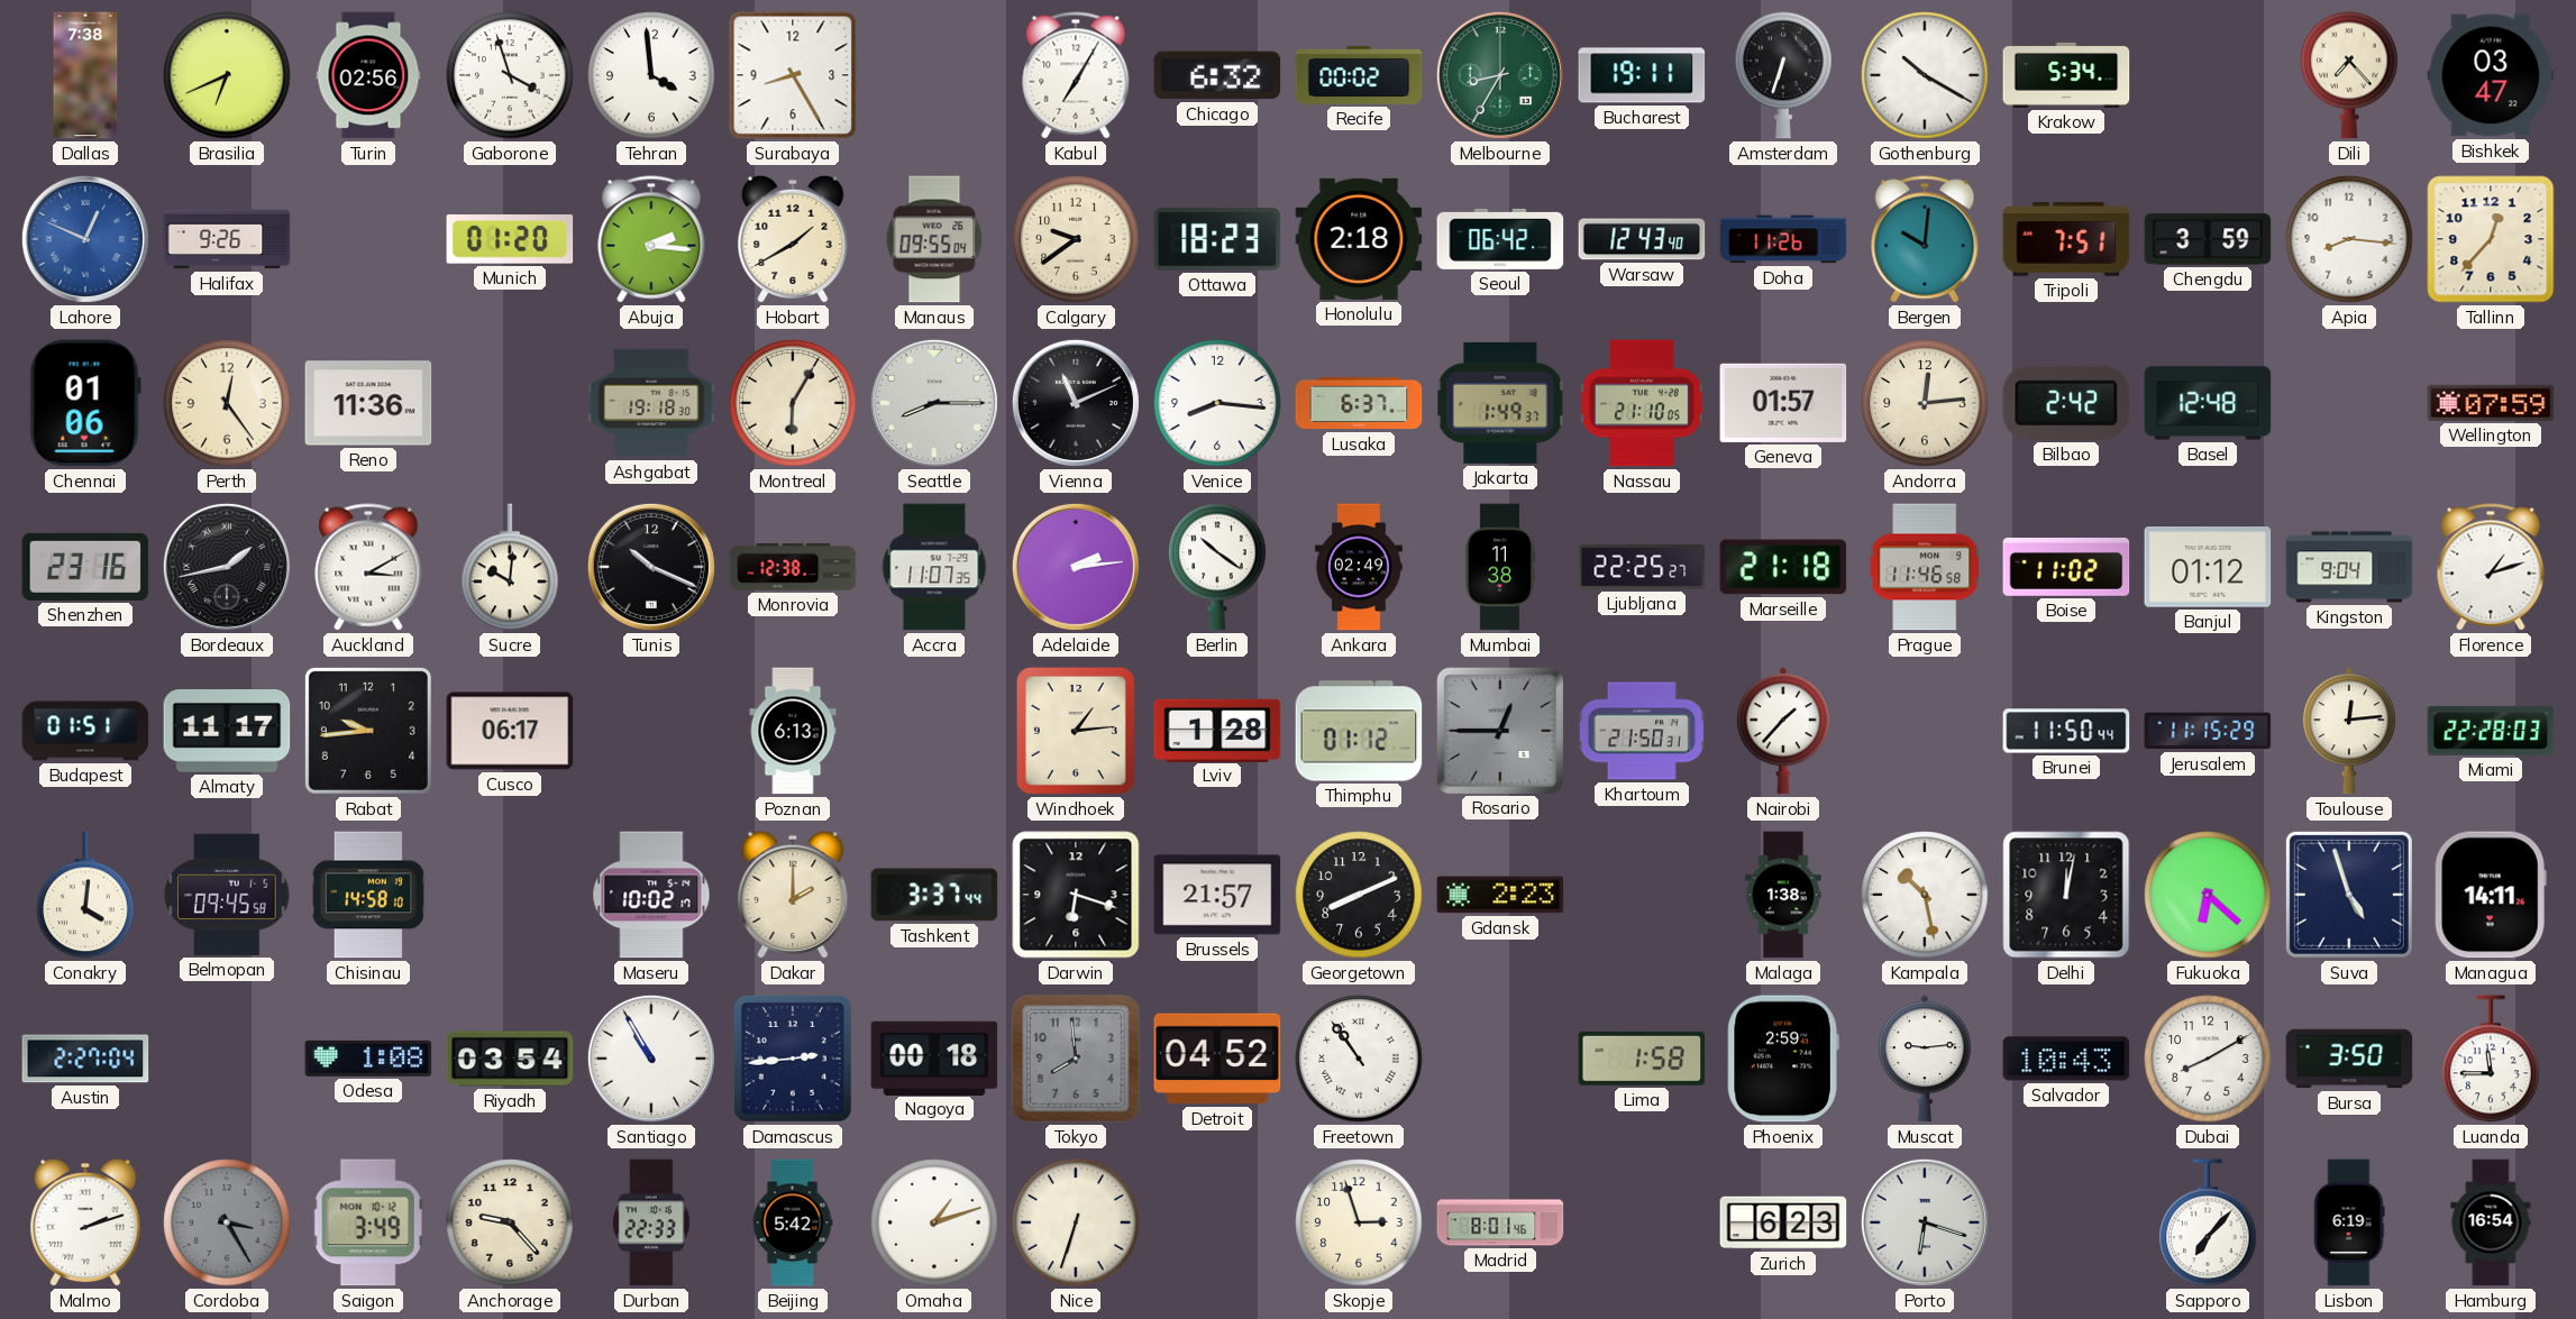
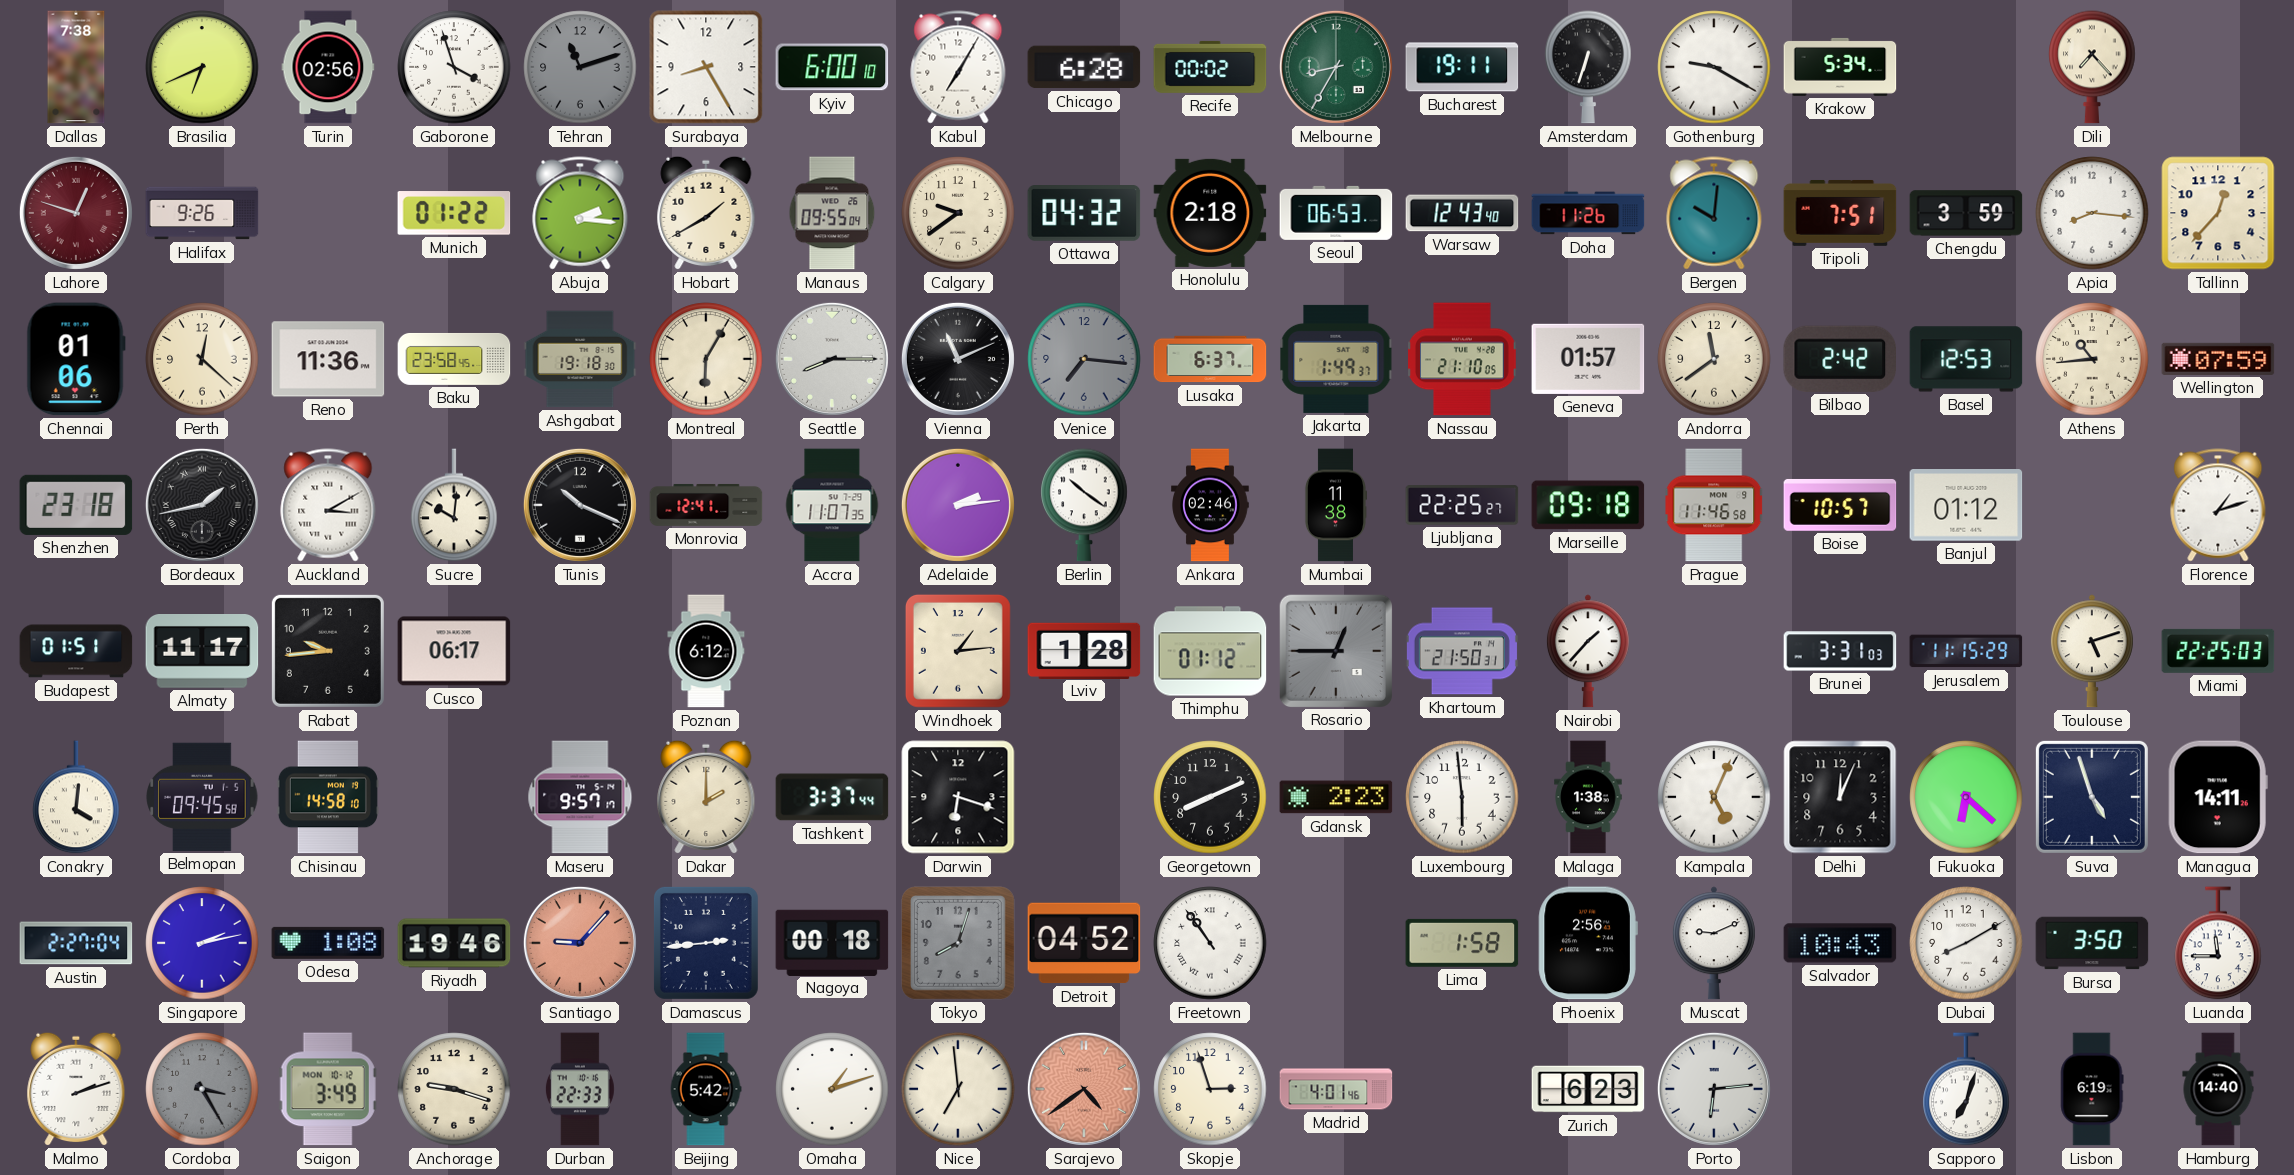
Tehran: 3:59 -> 11:12 (580, 67)
Tehran dial: white -> grey (580, 67)
Kyiv: none -> 6:00 (832, 67)
Chicago: 6:32 -> 6:28 (1084, 67)
Gothenburg: 10:20 -> 9:20 (1714, 67)
Bishkek: 03:47 -> none (2491, 75)
Lahore: 12:49 -> 12:48 (76, 213)
Lahore dial: blue -> burgundy (76, 213)
Munich: 01:20 -> 01:22 (454, 213)
Ottawa: 18:23 -> 04:32 (1084, 213)
Seoul: 06:42 -> 06:53 (1336, 213)
Perth: 12:24 -> 12:22 (202, 359)
Baku: none -> 23:58 (454, 359)
Venice: 8:16 -> 7:16 (1084, 359)
Venice dial: white -> grey (1084, 359)
Andorra: 12:14 -> 11:39 (1714, 359)
Basel: 12:48 -> 12:53 (1966, 359)
Athens: none -> 10:44 (2092, 359)
Shenzhen: 23:16 -> 23:18 (76, 505)
Monrovia: 12:38 -> 12:41 (706, 505)
Ankara: 02:49 -> 02:46 (1210, 505)
Marseille: 21:18 -> 09:18 (1588, 505)
Boise: 11:02 -> 10:57 (1840, 505)
Kingston: 9:04 -> none (2349, 567)
Poznan: 6:13 -> 6:12 (706, 651)
Brunei: 11:50 -> 3:31 (1840, 651)
Toulouse: 12:14 -> 5:12 (2092, 651)
Miami: 22:28 -> 22:25 (2218, 651)
Maseru: 10:02 -> 9:57 (580, 797)
Brussels: 21:57 -> none (1217, 895)
Luxembourg: none -> 5:59 (1462, 797)
Kampala: 10:28 -> 5:04 (1714, 797)
Delhi: 12:02 -> 12:04 (1840, 797)
Singapore: none -> 2:13 (202, 943)
Riyadh: 03:54 -> 19:46 (454, 943)
Santiago: 10:55 -> 9:07 (580, 943)
Santiago dial: white -> salmon (580, 943)
Tokyo: 7:59 -> 8:03 (958, 943)
Phoenix: 2:59 -> 2:56 (1588, 943)
Muscat: 9:14 -> 9:11 (1714, 943)
Anchorage: 9:23 -> 9:18 (454, 1089)
Nice: 6:33 -> 6:59 (958, 1089)
Sarajevo: none -> 4:39 (1084, 1089)
Madrid: 8:01 -> 4:01 (1336, 1089)
Porto: 6:18 -> 6:14 (1714, 1089)
Sapporo: 7:07 -> 7:03 (1966, 1089)
Hamburg: 16:54 -> 14:40 (2218, 1089)
